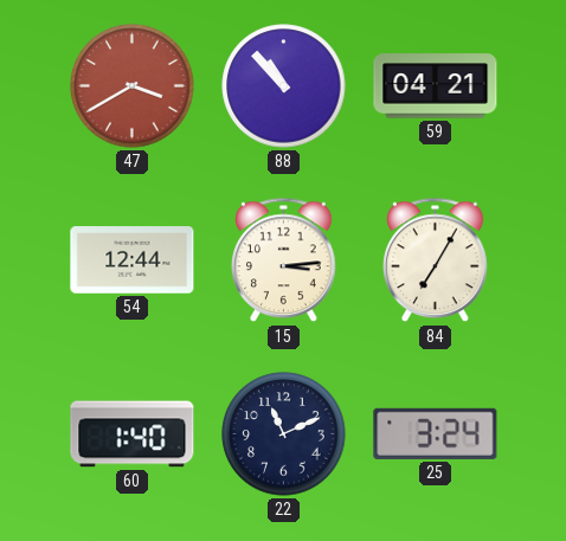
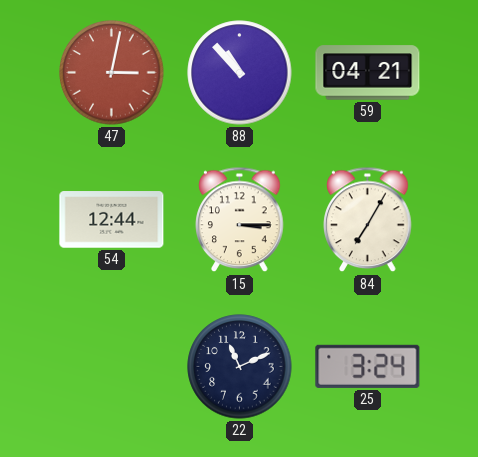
47: 3:40 -> 3:02 (112, 73)
15: 3:14 -> 3:15 (240, 220)
60: 1:40 -> none (133, 434)
